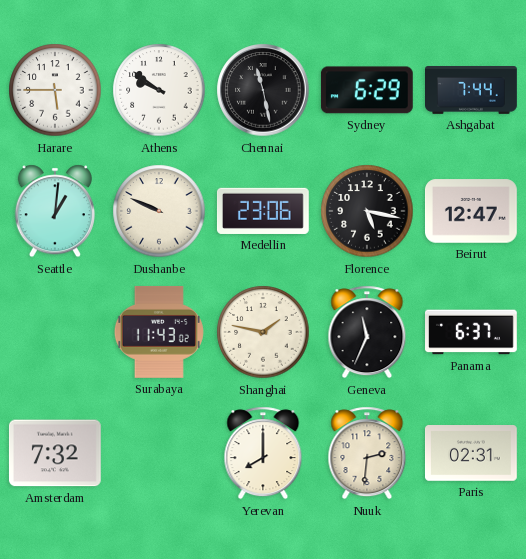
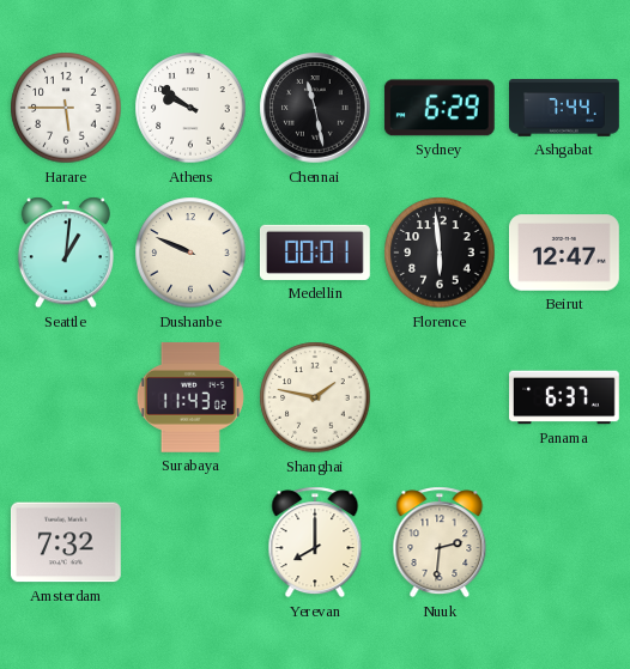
Medellin: 23:06 -> 00:01 (315, 253)
Florence: 5:17 -> 5:59 (440, 253)
Geneva: 11:34 -> none (367, 332)
Paris: 02:31 -> none (472, 453)
